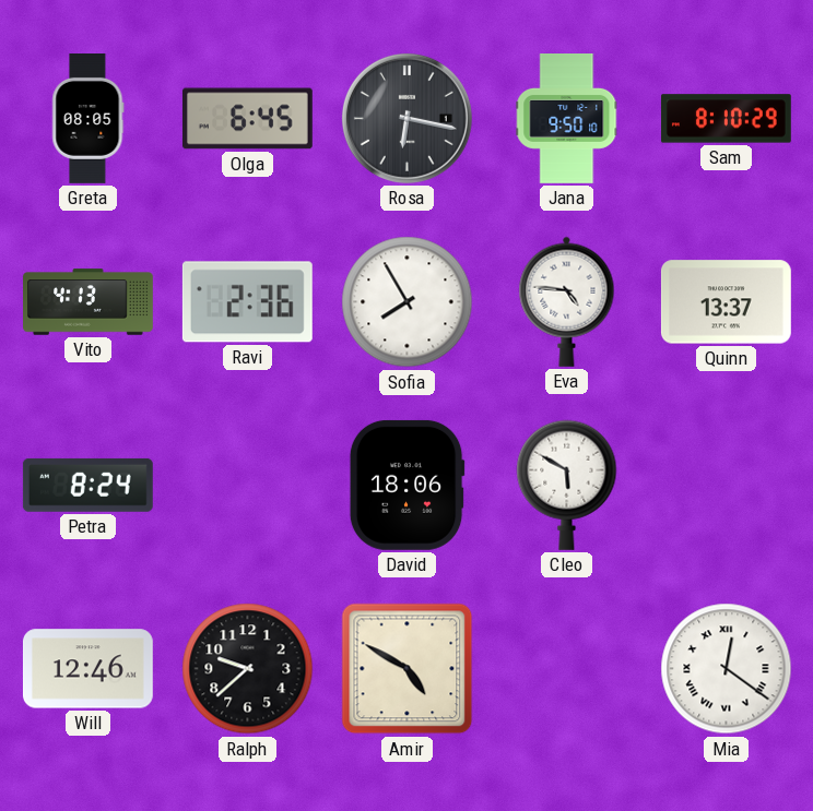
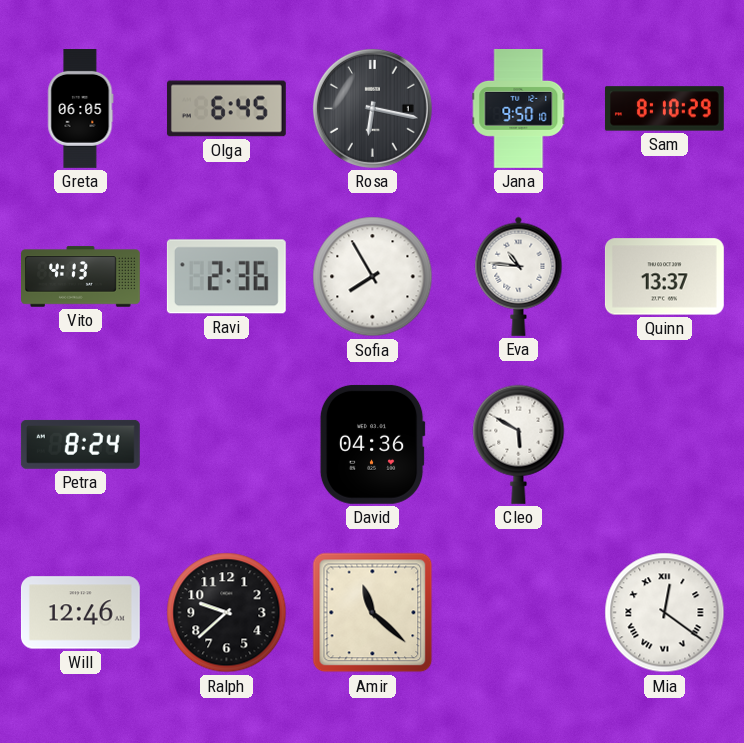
Greta: 08:05 -> 06:05 (81, 109)
Eva: 4:46 -> 10:46 (519, 276)
David: 18:06 -> 04:36 (372, 444)
Amir: 4:50 -> 11:22 (373, 613)
